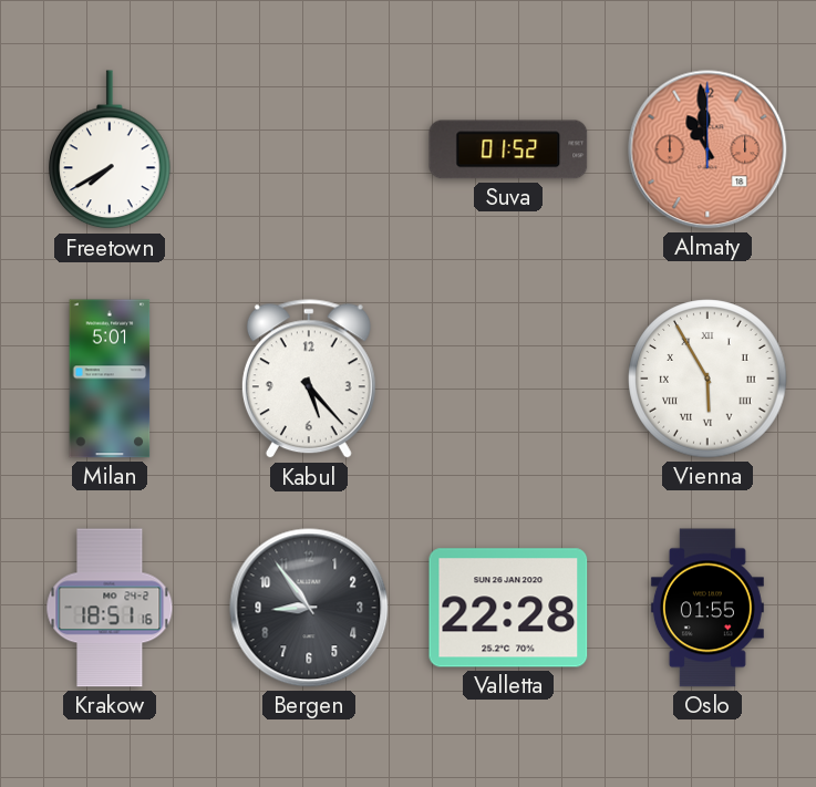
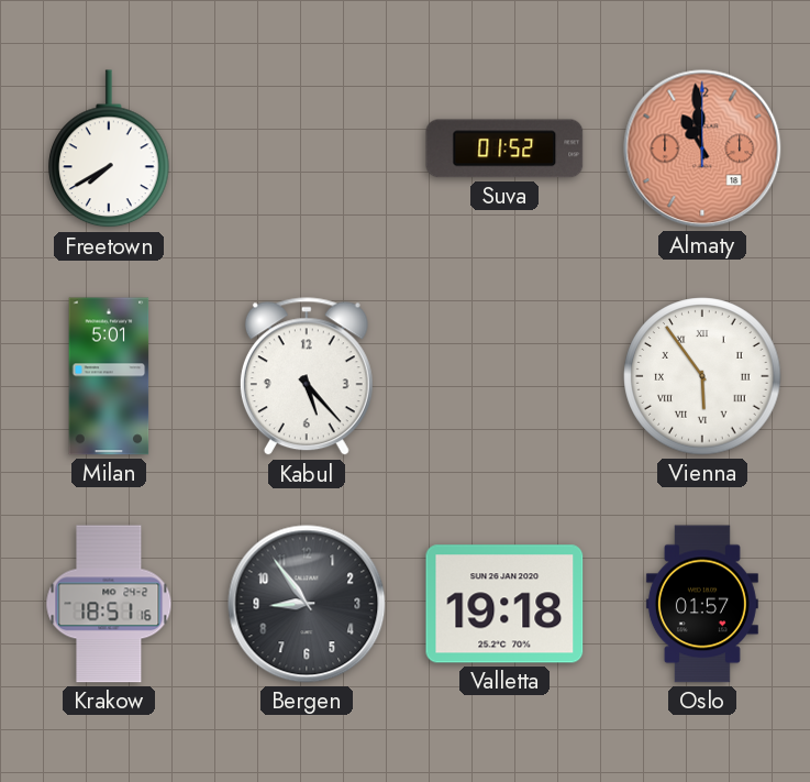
Vienna: 5:55 -> 5:54 (702, 376)
Valletta: 22:28 -> 19:18 (504, 604)
Oslo: 01:55 -> 01:57 (702, 604)
